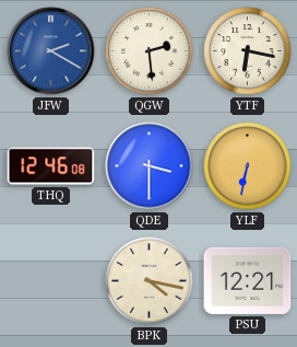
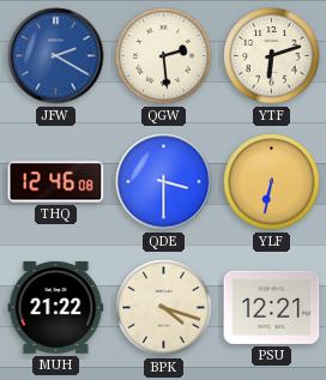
YTF: 6:17 -> 6:12 (272, 56)
MUH: none -> 21:22 (56, 308)
BPK: 4:17 -> 4:18 (164, 308)
